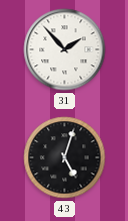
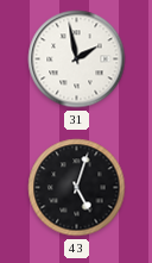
31: 1:53 -> 1:58 (77, 60)
